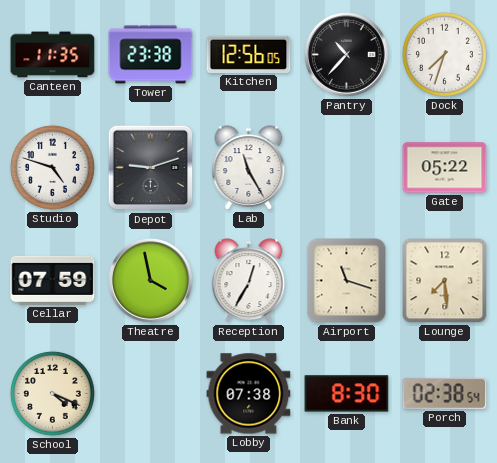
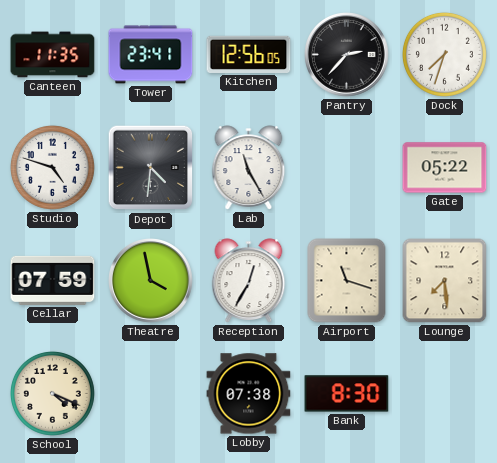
Tower: 23:38 -> 23:41 (151, 55)
Pantry: 10:37 -> 2:37 (347, 55)
Depot: 9:12 -> 4:31 (151, 168)
Porch: 02:38 -> none (445, 393)
